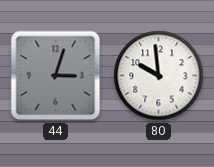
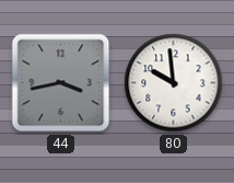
44: 3:03 -> 3:43 (61, 83)
